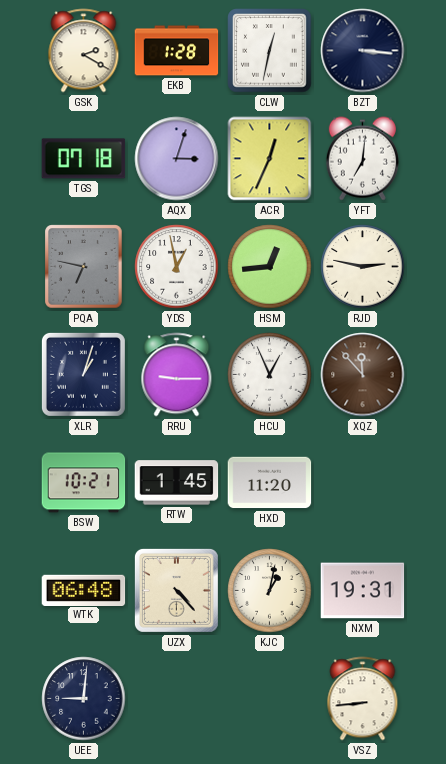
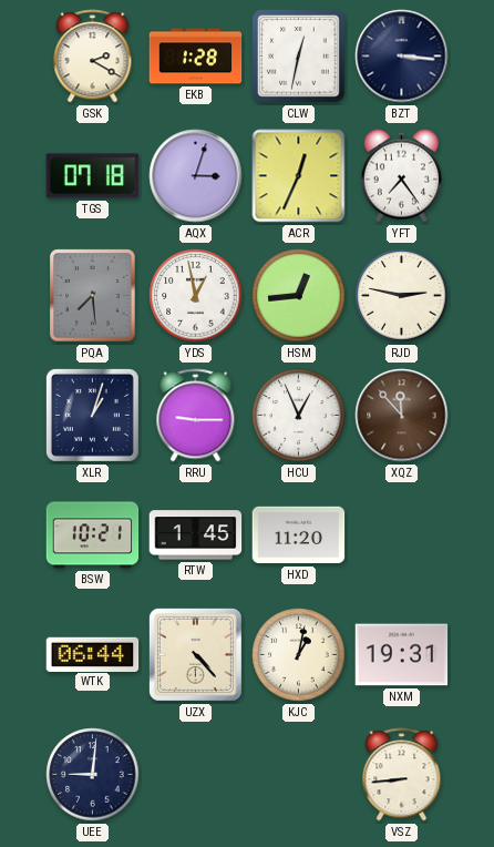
YFT: 7:01 -> 7:24 (401, 176)
PQA: 6:47 -> 7:29 (93, 296)
WTK: 06:48 -> 06:44 (93, 654)
